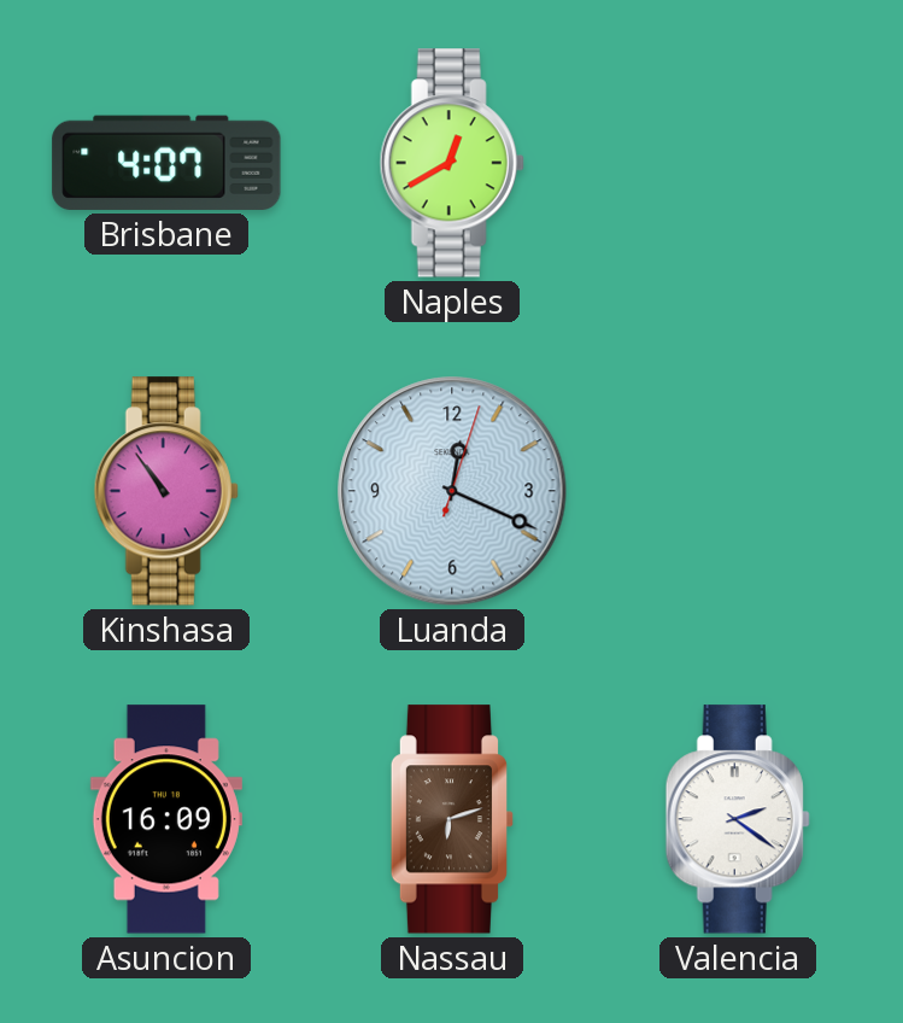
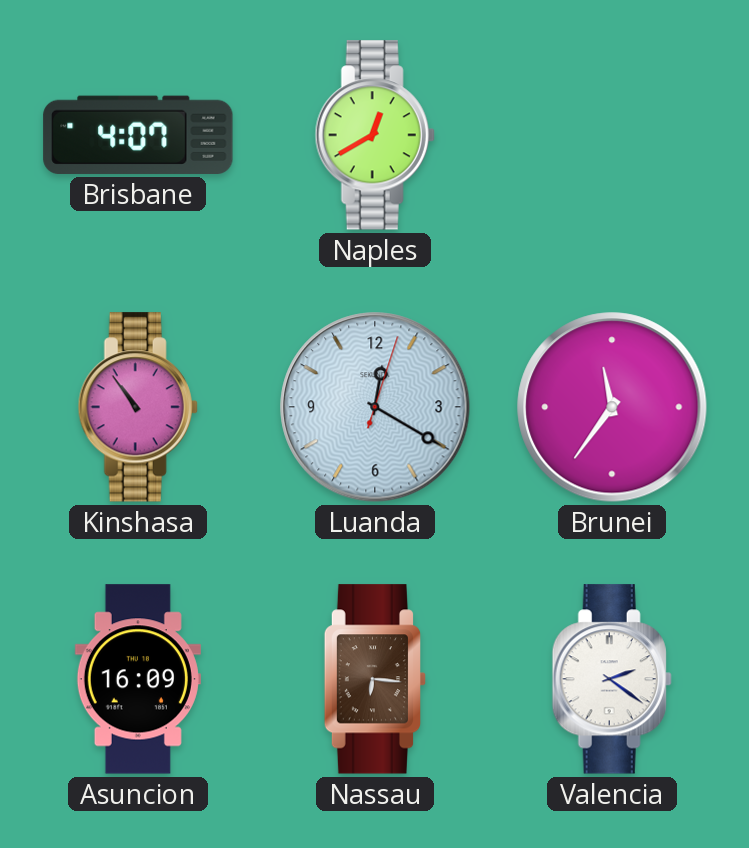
Luanda: 12:19 -> 12:20 (375, 407)
Brunei: none -> 11:36 (612, 407)
Nassau: 6:12 -> 6:16 (375, 679)
